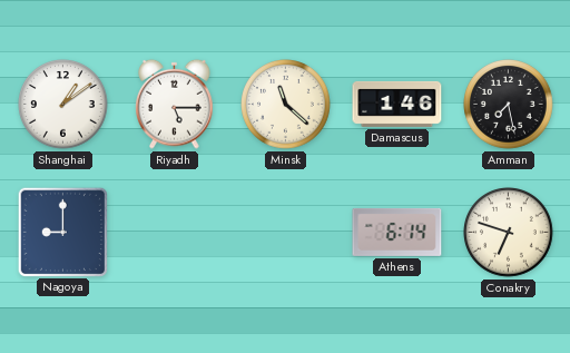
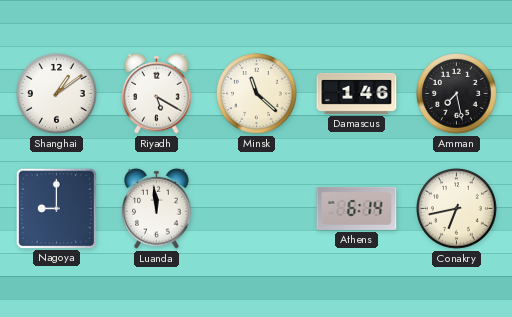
Riyadh: 5:15 -> 5:20 (157, 93)
Luanda: none -> 11:59 (157, 208)
Conakry: 6:48 -> 6:43 (457, 209)
